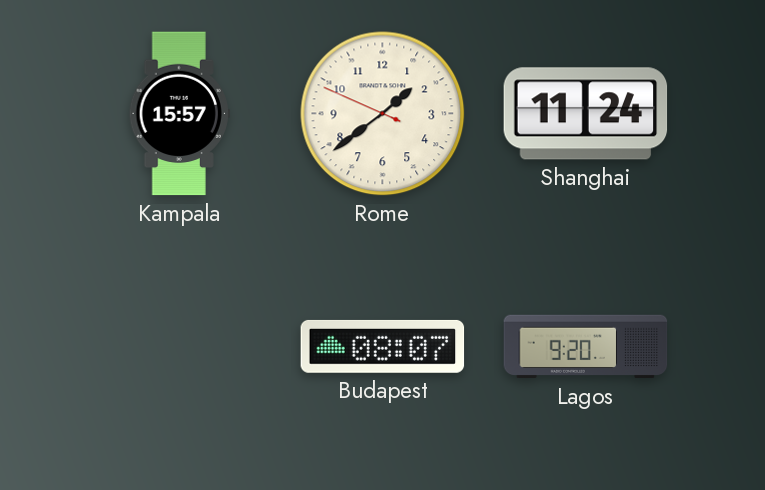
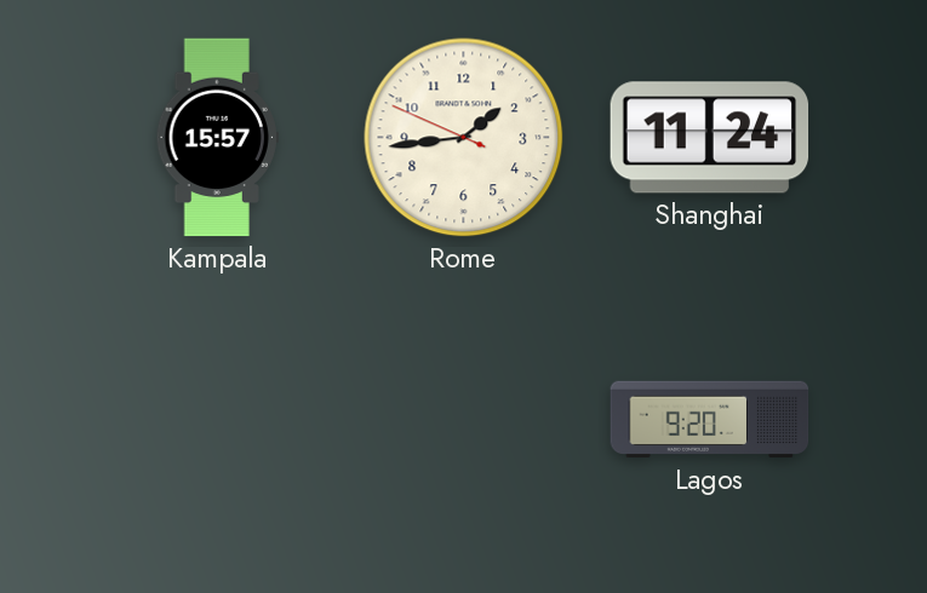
Rome: 1:38 -> 1:43 (464, 138)
Budapest: 08:07 -> none (383, 346)
